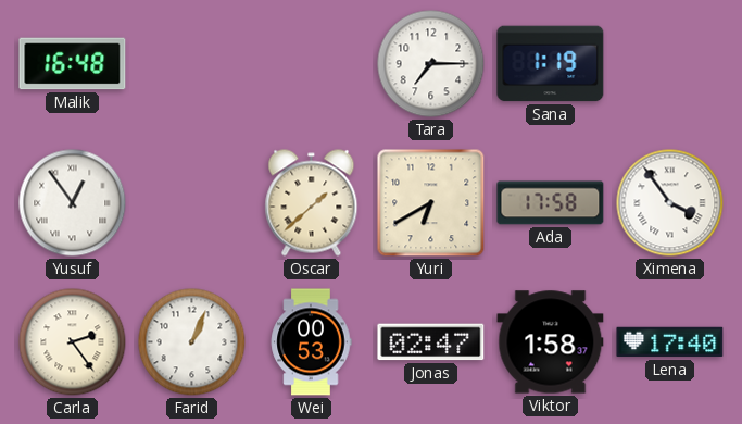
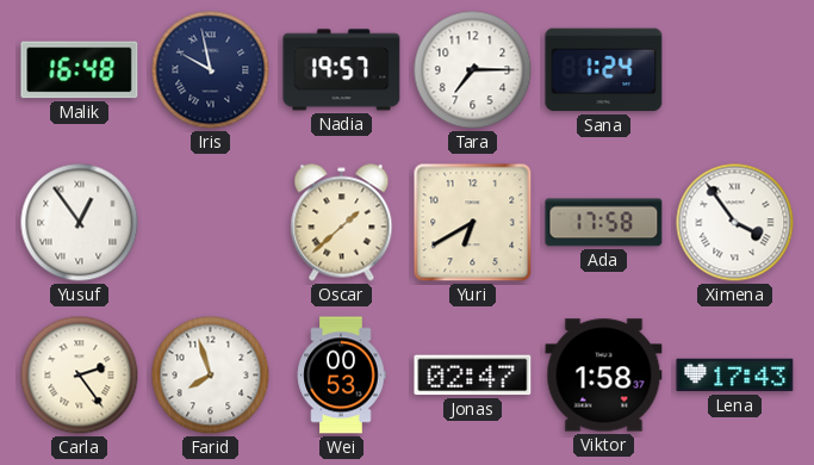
Iris: none -> 9:58 (211, 70)
Nadia: none -> 19:57 (342, 70)
Sana: 1:19 -> 1:24 (604, 70)
Farid: 1:04 -> 7:57 (211, 376)
Lena: 17:40 -> 17:43 (735, 376)
